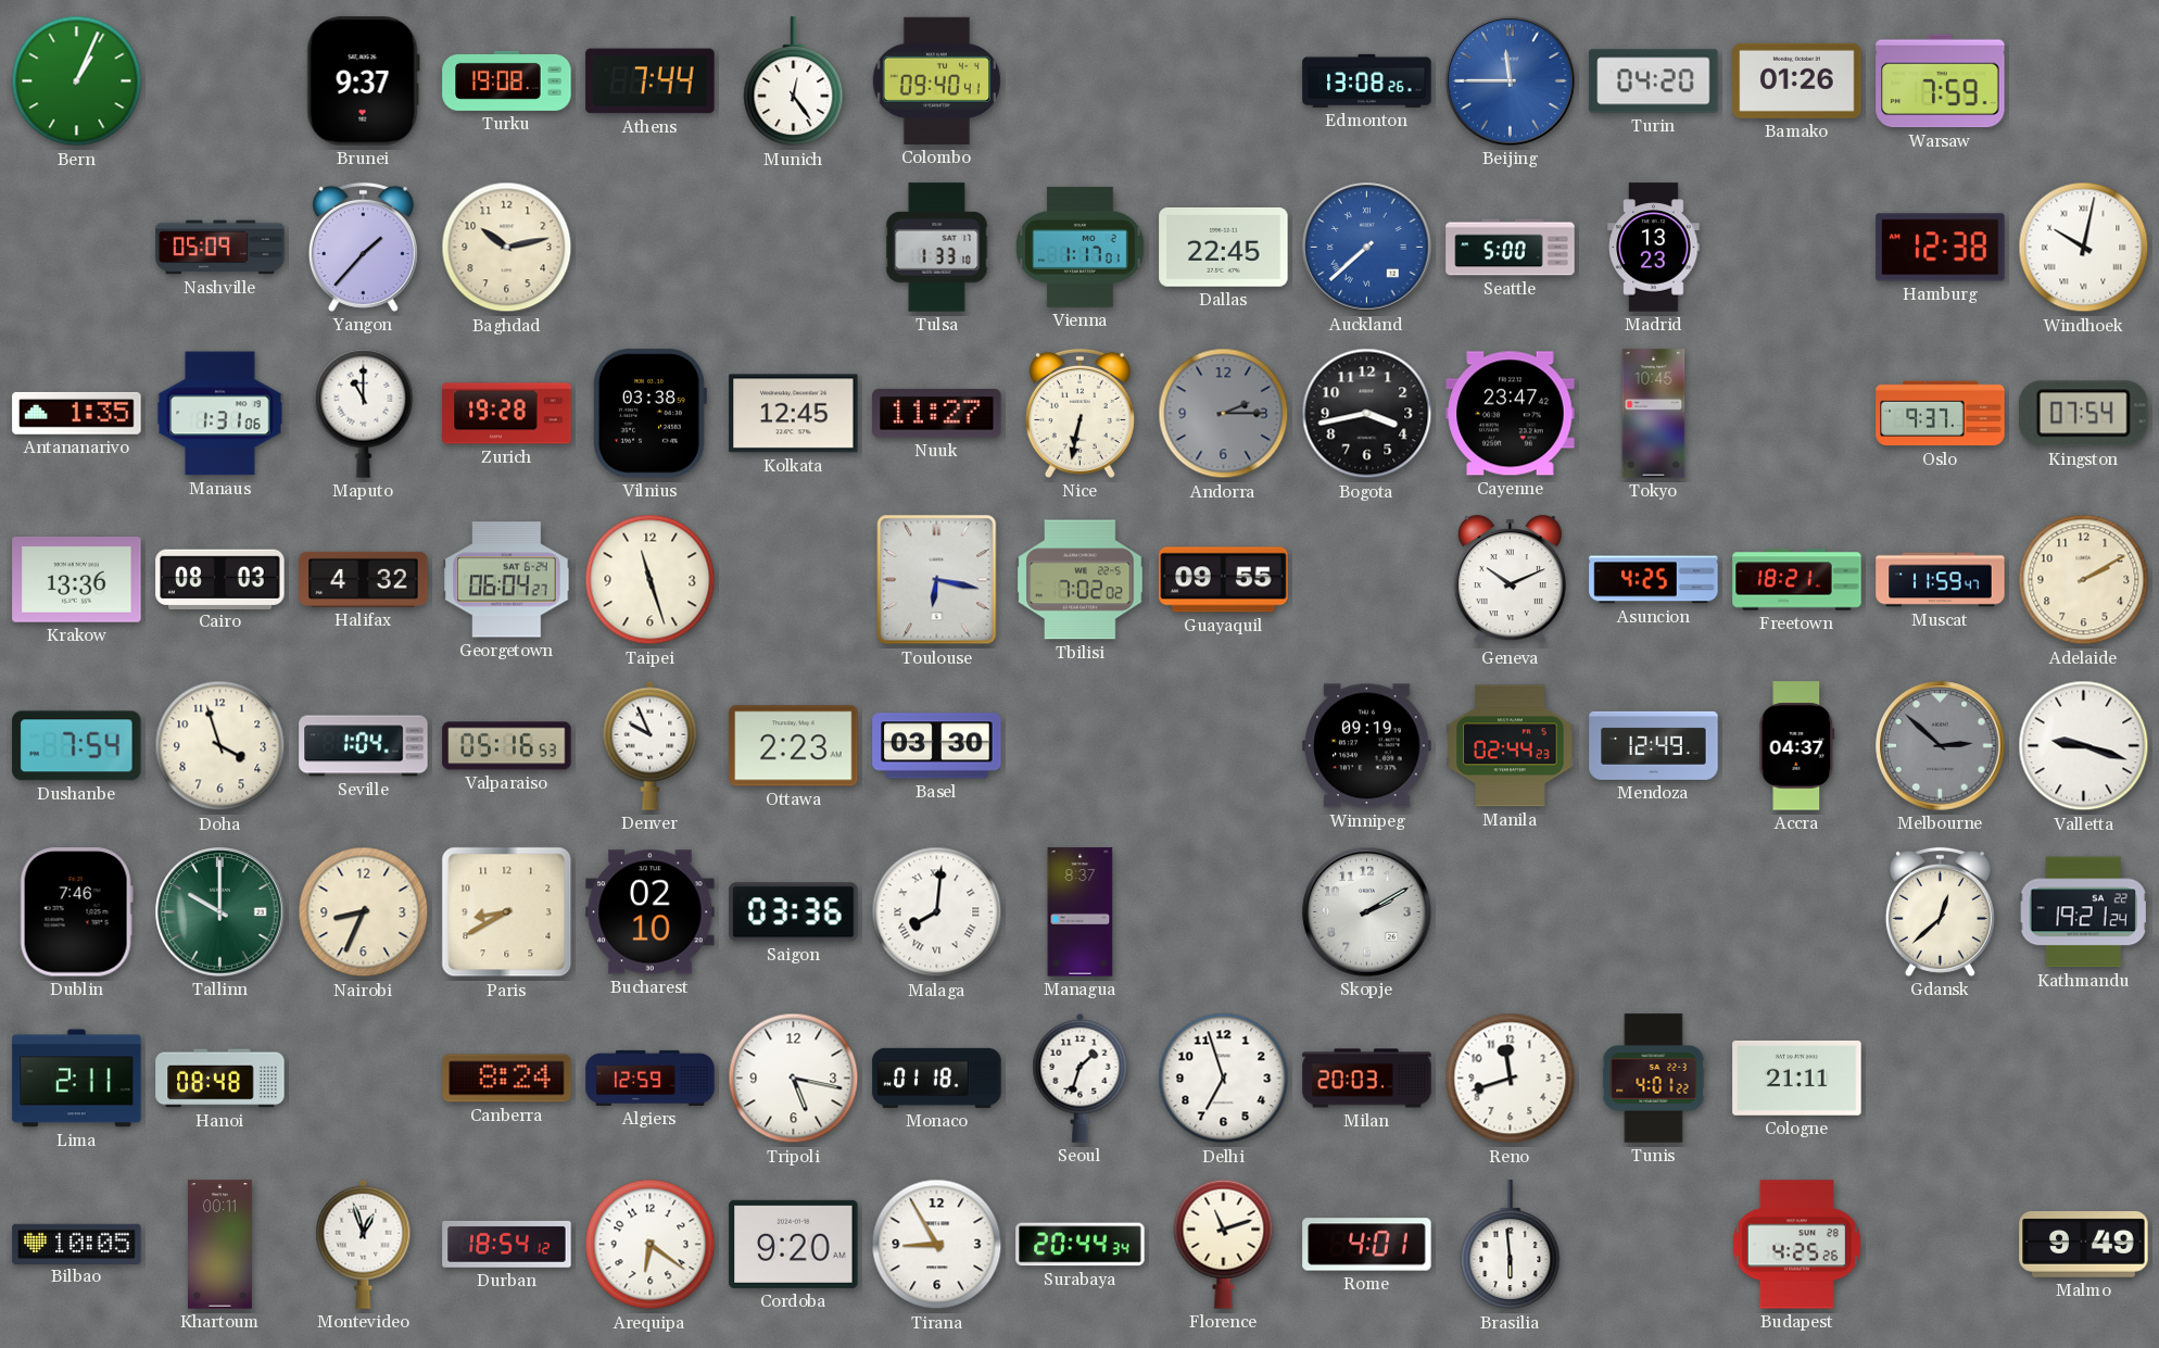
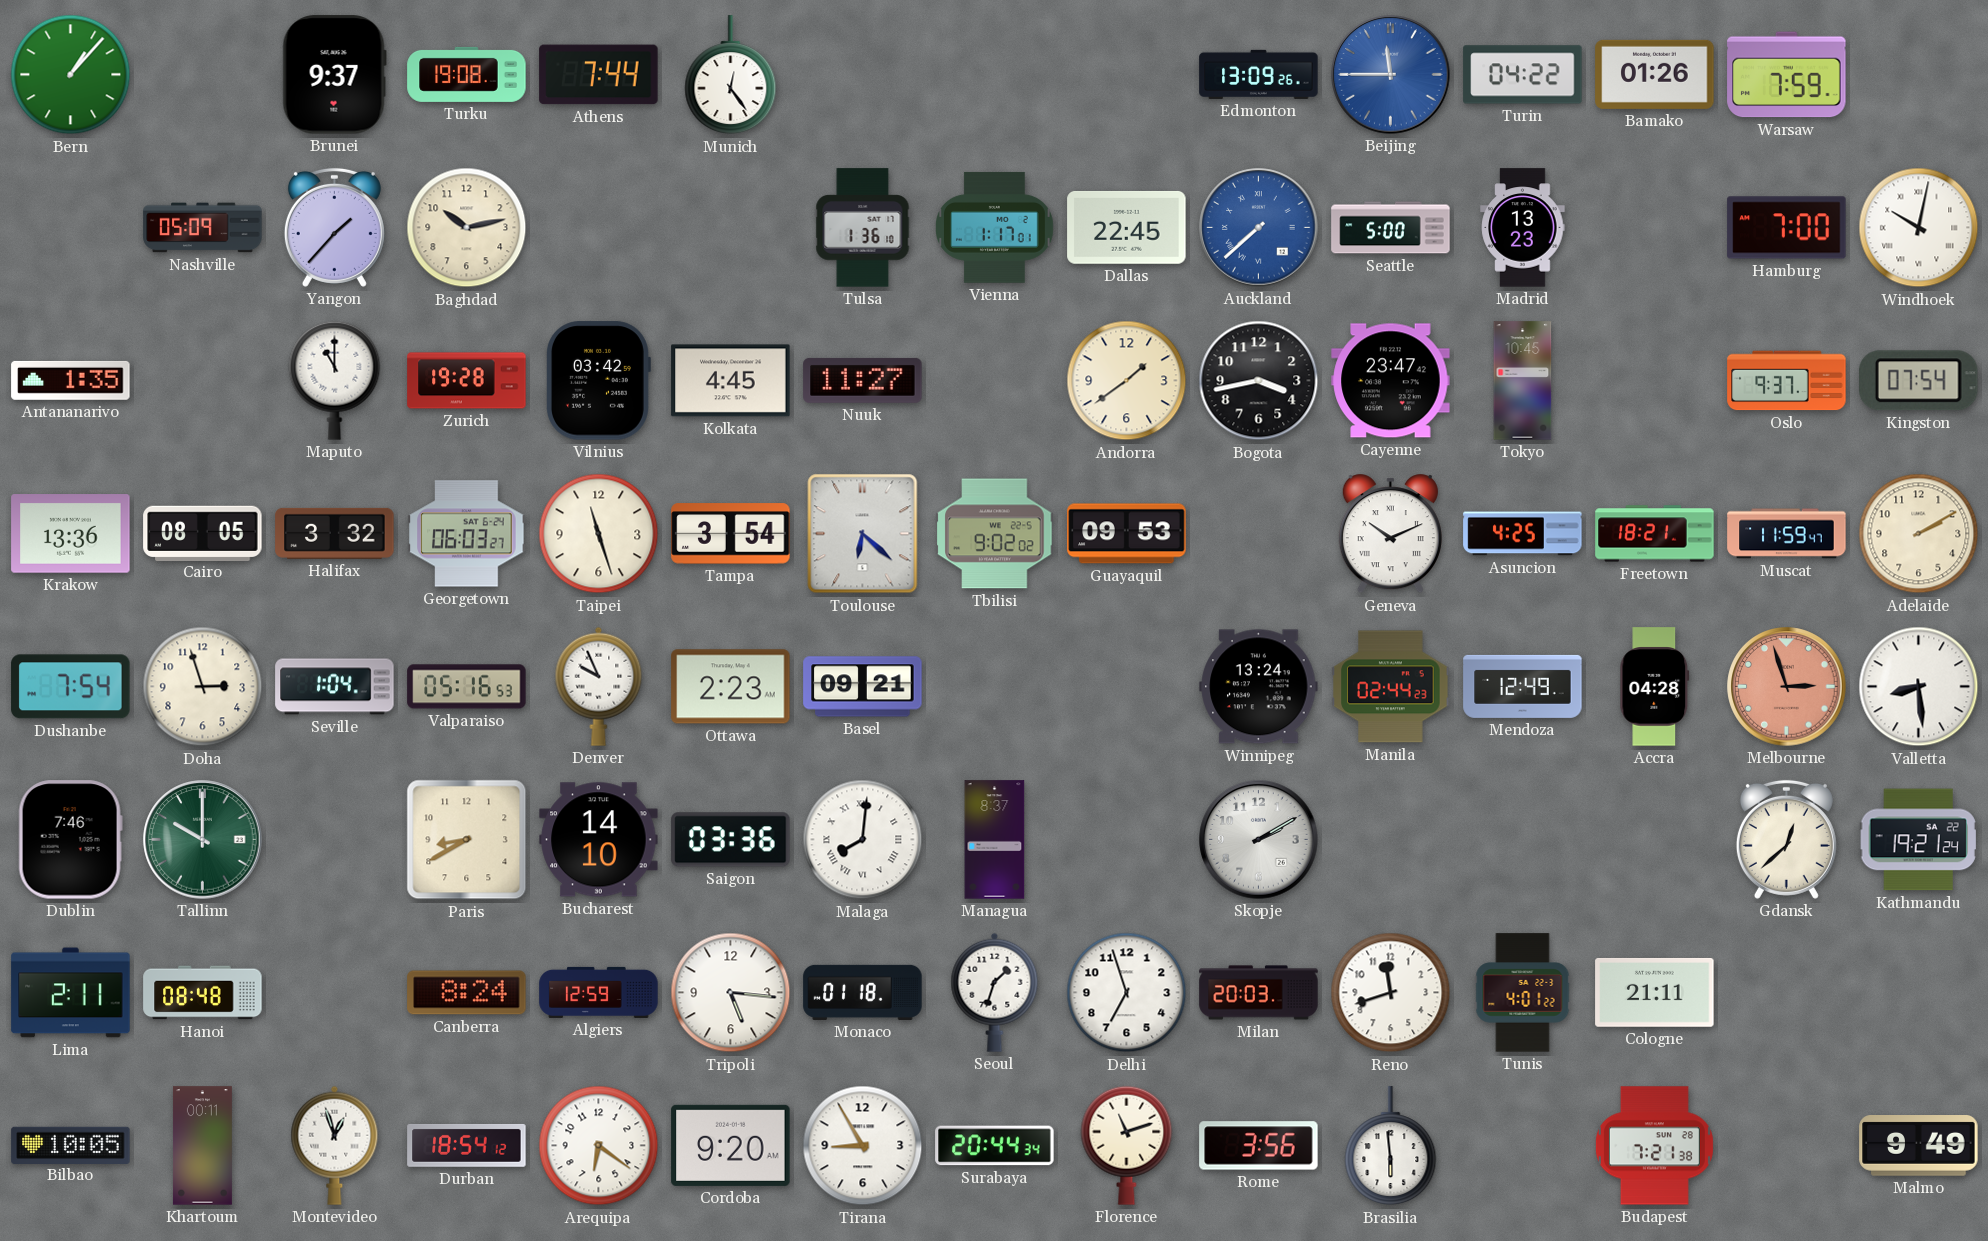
Bern: 1:04 -> 1:07 (71, 75)
Colombo: 09:40 -> none (936, 80)
Edmonton: 13:08 -> 13:09 (1259, 74)
Turin: 04:20 -> 04:22 (1523, 75)
Tulsa: 1:33 -> 1:36 (863, 228)
Hamburg: 12:38 -> 7:00 (1787, 228)
Manaus: 1:31 -> none (220, 414)
Vilnius: 03:38 -> 03:42 (599, 381)
Kolkata: 12:45 -> 4:45 (731, 381)
Nice: 6:32 -> none (1079, 413)
Andorra: 2:15 -> 1:39 (1127, 381)
Andorra dial: grey -> cream (1127, 381)
Cairo: 08:03 -> 08:05 (203, 533)
Halifax: 4:32 -> 3:32 (335, 533)
Georgetown: 06:04 -> 06:03 (467, 534)
Tampa: none -> 3:54 (731, 534)
Toulouse: 6:17 -> 6:22 (863, 534)
Tbilisi: 7:02 -> 9:02 (995, 534)
Guayaquil: 09:55 -> 09:53 (1127, 534)
Doha: 3:57 -> 2:57 (203, 687)
Basel: 03:30 -> 09:21 (863, 687)
Winnipeg: 09:19 -> 13:24 (1259, 687)
Accra: 04:37 -> 04:28 (1655, 687)
Melbourne: 2:52 -> 2:57 (1787, 687)
Melbourne dial: grey -> salmon (1787, 687)
Valletta: 9:18 -> 8:29 (1919, 687)
Nairobi: 8:34 -> none (364, 912)
Bucharest: 02:10 -> 14:10 (599, 840)
Tripoli: 5:17 -> 5:16 (731, 993)
Rome: 4:01 -> 3:56 (1259, 1146)
Budapest: 4:25 -> 7:21 (1654, 1146)
